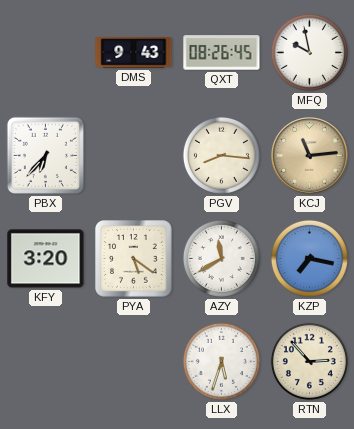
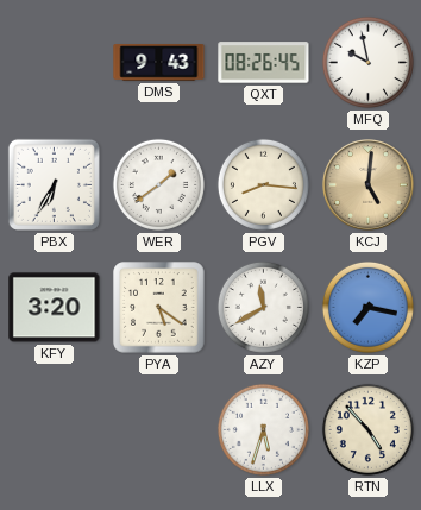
PBX: 6:37 -> 6:35 (54, 184)
WER: none -> 1:39 (158, 184)
KCJ: 11:14 -> 5:01 (369, 185)
RTN: 2:53 -> 4:53 (367, 429)
